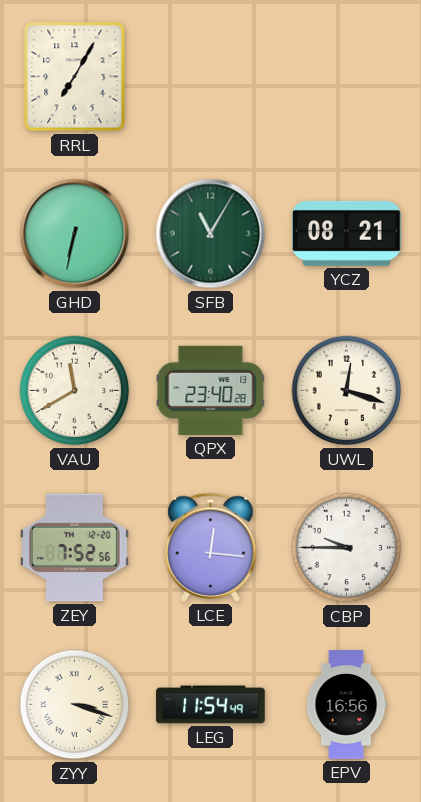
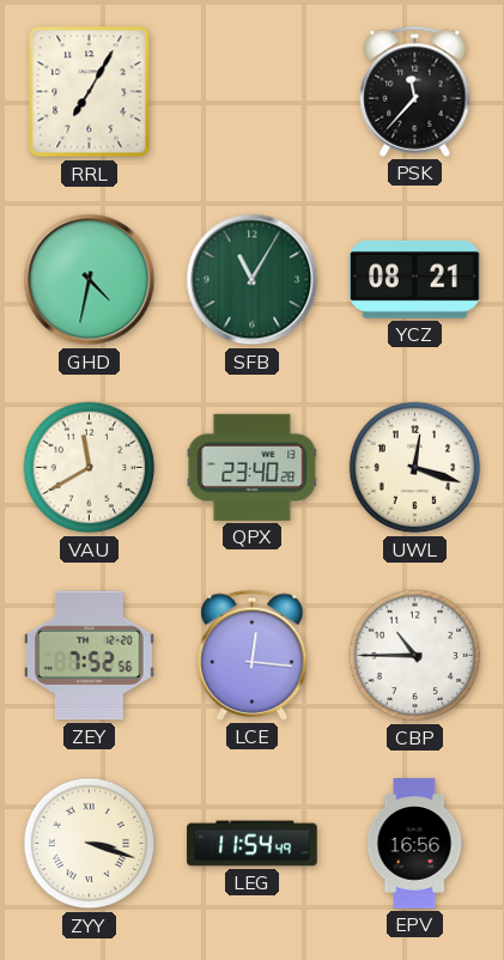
PSK: none -> 11:37 (415, 91)
GHD: 6:32 -> 4:32 (90, 280)
CBP: 9:45 -> 10:45 (415, 656)
